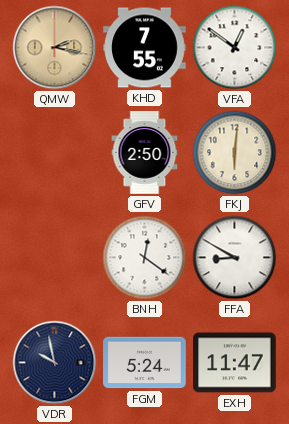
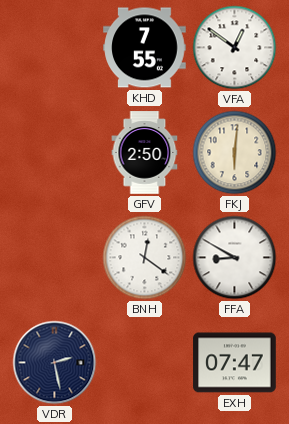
QMW: 2:17 -> none (55, 48)
VDR: 9:58 -> 2:28 (55, 363)
FGM: 5:24 -> none (145, 363)
EXH: 11:47 -> 07:47 (235, 363)
